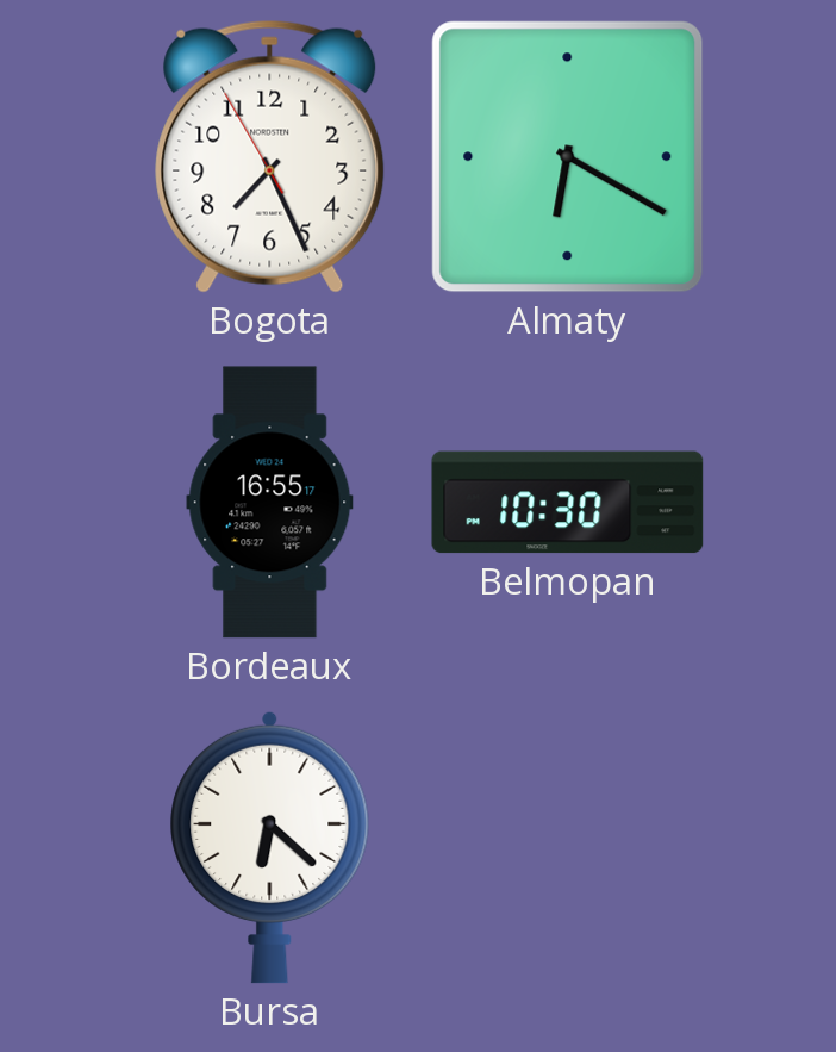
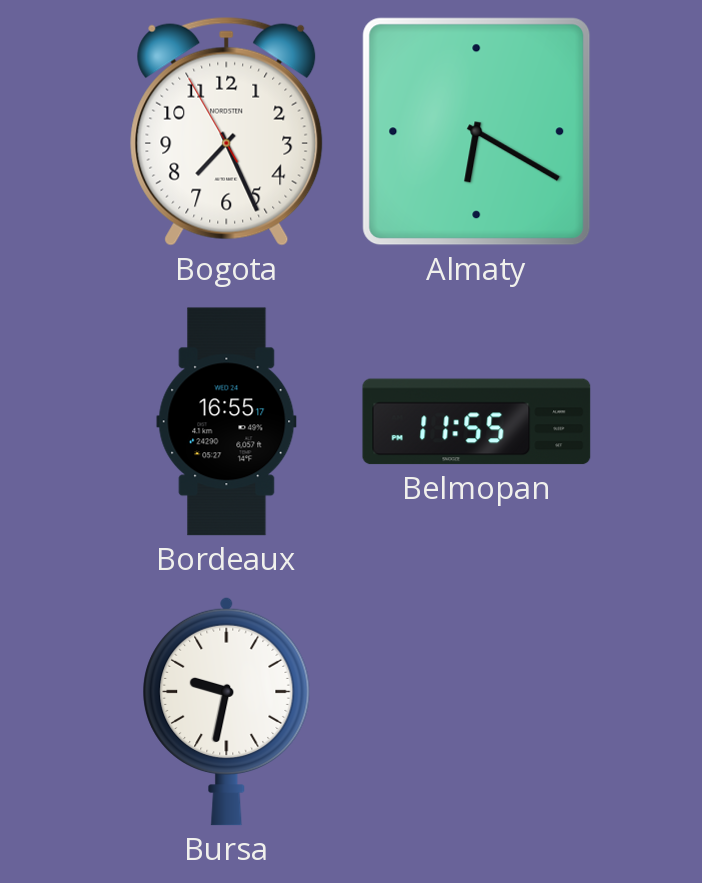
Belmopan: 10:30 -> 11:55 (477, 422)
Bursa: 6:22 -> 9:32 (227, 711)
